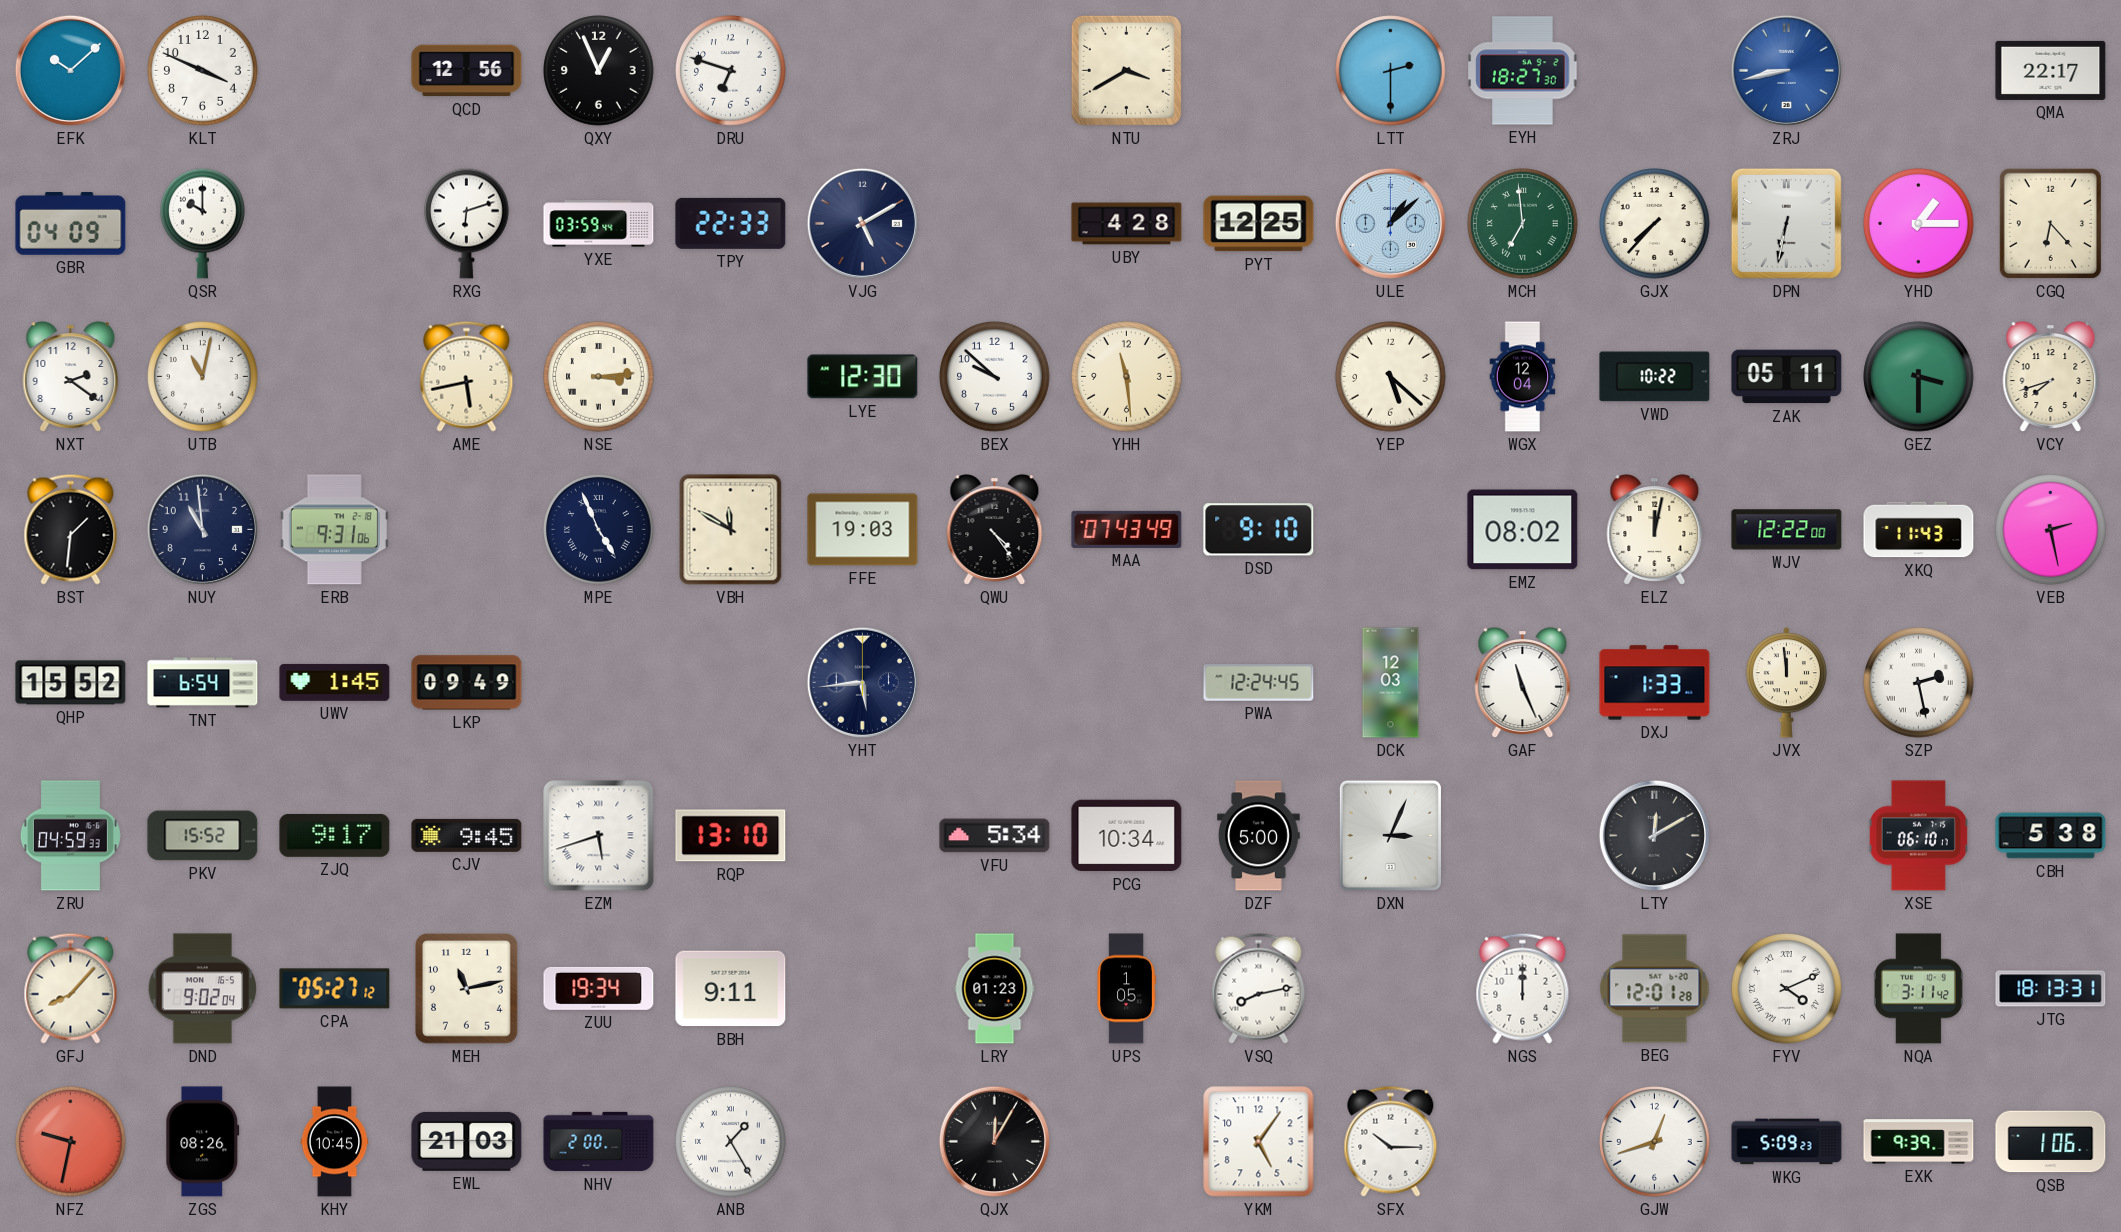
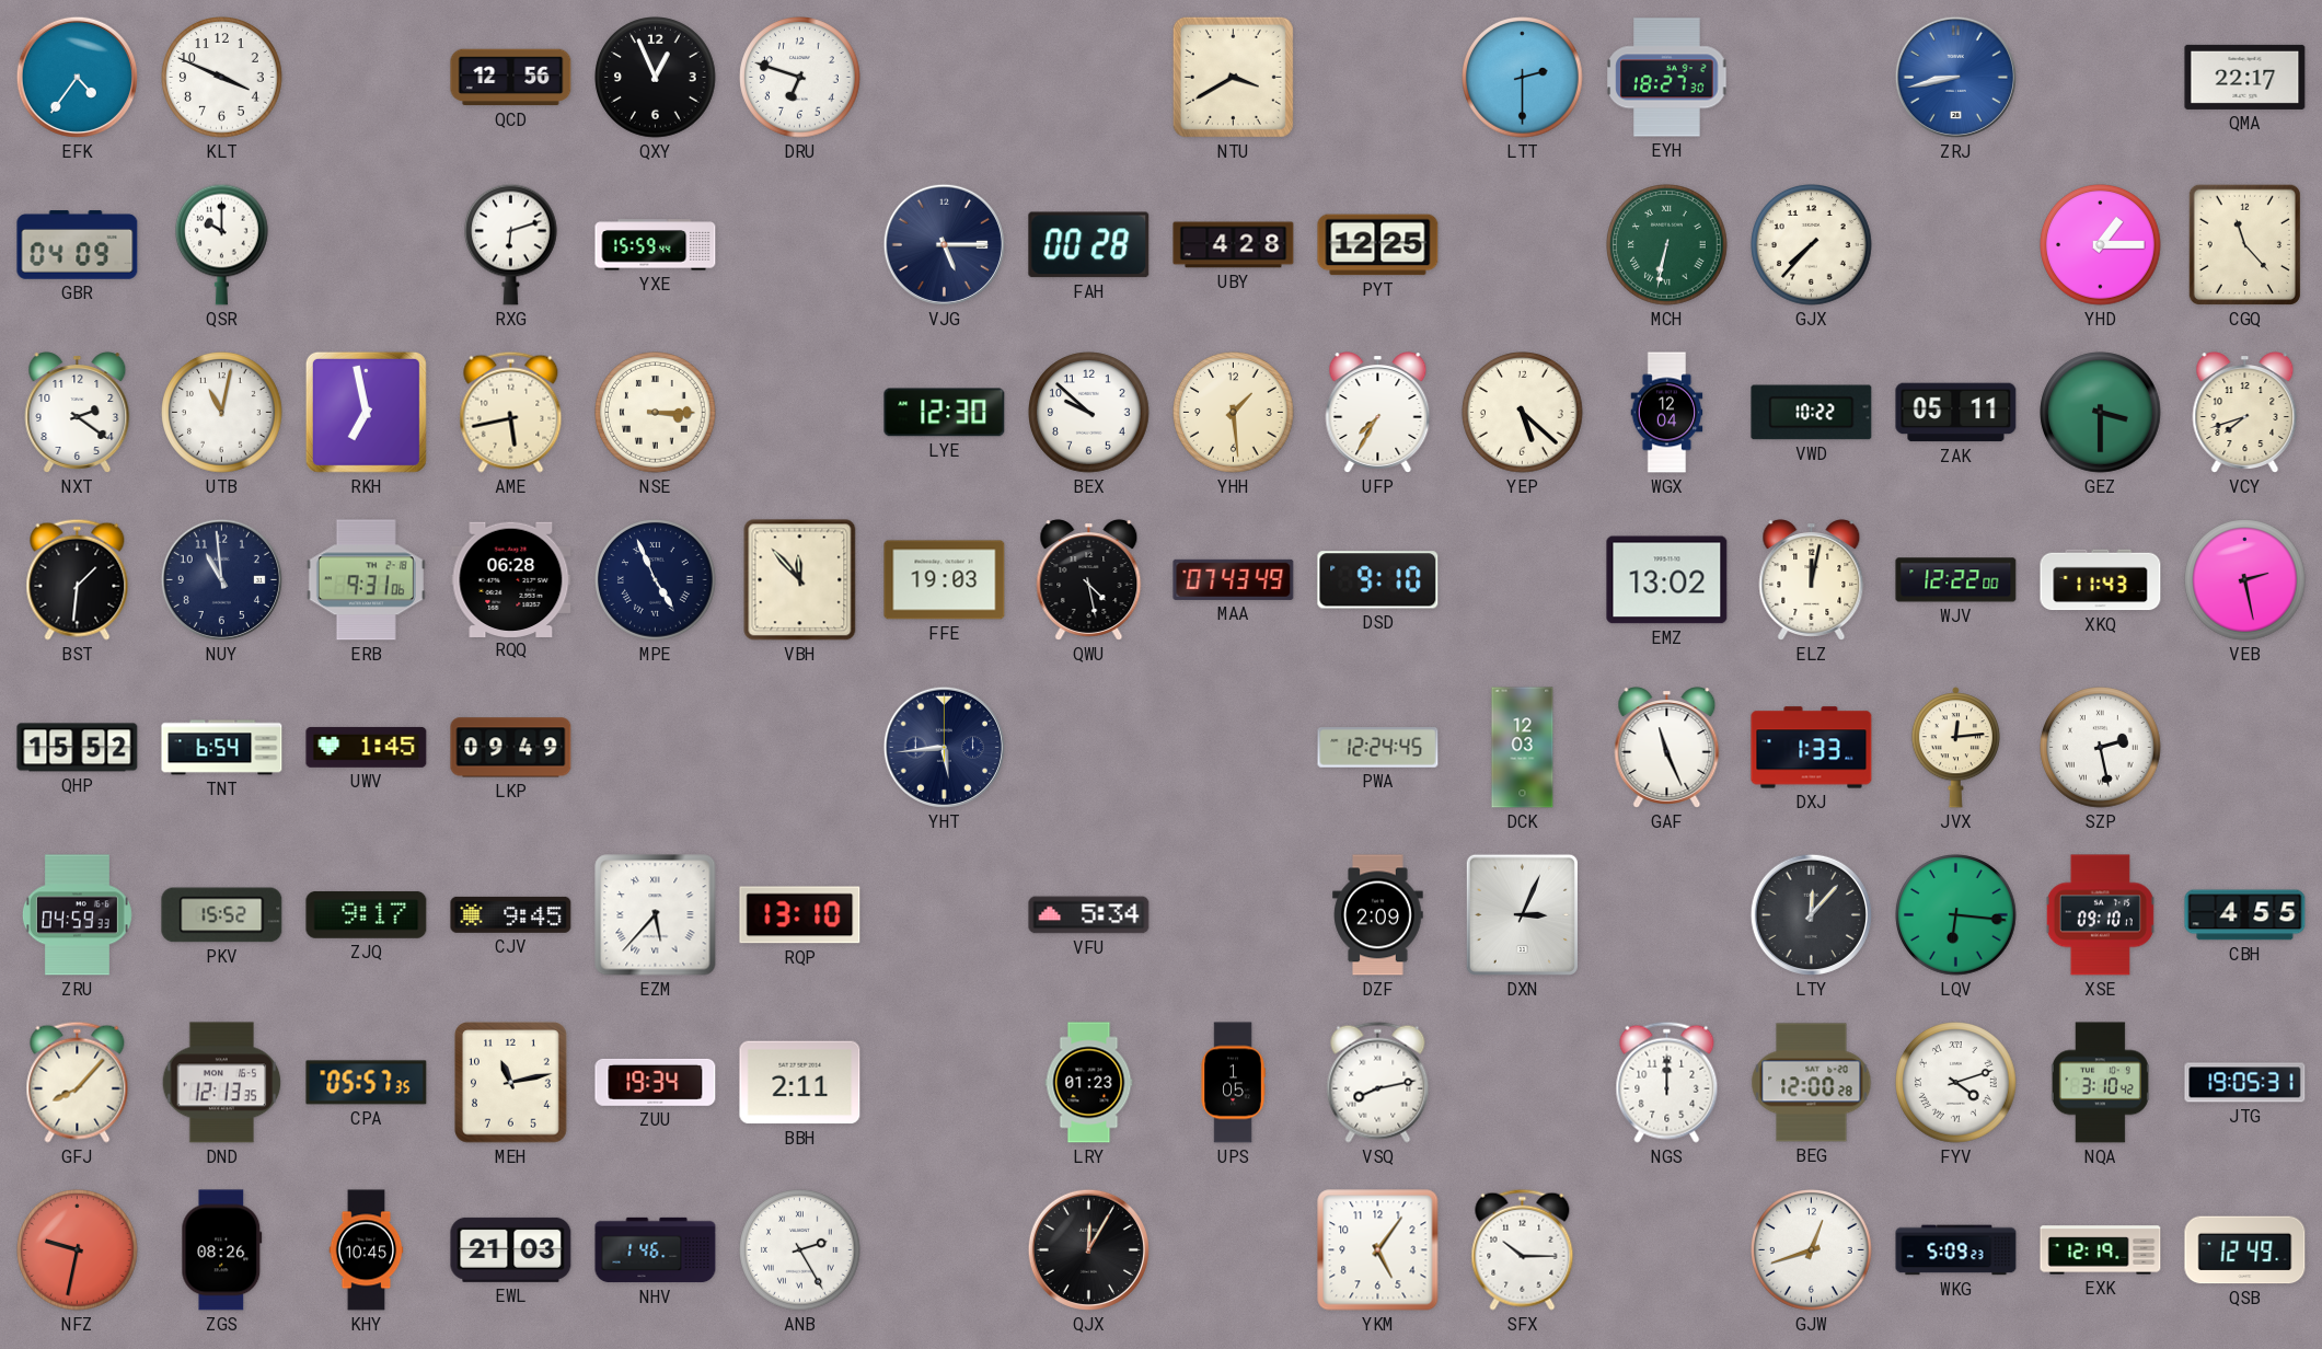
EFK: 10:08 -> 4:36 (77, 77)
YXE: 03:59 -> 15:59 (656, 245)
TPY: 22:33 -> none (731, 223)
VJG: 5:10 -> 5:15 (944, 244)
FAH: none -> 00:28 (1089, 245)
ULE: 1:08 -> none (1390, 223)
MCH: 6:59 -> 6:32 (1667, 245)
DPN: 6:32 -> none (1786, 223)
CGQ: 6:23 -> 11:23 (2244, 244)
RKH: none -> 6:58 (366, 412)
NSE: 3:14 -> 3:15 (656, 413)
YHH: 11:29 -> 1:29 (1234, 413)
UFP: none -> 7:35 (1378, 413)
RQQ: none -> 06:28 (511, 579)
VBH: 11:50 -> 11:53 (800, 580)
QWU: 4:24 -> 4:28 (1089, 580)
EMZ: 08:02 -> 13:02 (1667, 580)
JVX: 11:59 -> 12:14 (1955, 748)
EZM: 5:42 -> 5:37 (656, 915)
PCG: 10:34 -> none (1127, 836)
DZF: 5:00 -> 2:09 (1378, 915)
LTY: 12:10 -> 12:07 (1811, 914)
LQV: none -> 6:16 (1956, 915)
XSE: 06:10 -> 09:10 (2100, 915)
CBH: 5:38 -> 4:55 (2245, 915)
DND: 9:02 -> 12:13 (222, 1083)
CPA: 05:27 -> 05:57 (367, 1083)
BBH: 9:11 -> 2:11 (800, 1083)
BEG: 12:01 -> 12:00 (1812, 1083)
FYV: 4:11 -> 4:12 (1956, 1083)
NQA: 3:11 -> 3:10 (2100, 1083)
JTG: 18:13 -> 19:05 (2245, 1083)
NHV: 2:00 -> 1:46 (656, 1250)
ANB: 1:25 -> 2:25 (800, 1250)
EXK: 9:39 -> 12:19 (2101, 1250)
QSB: 1:06 -> 12:49 (2245, 1250)
